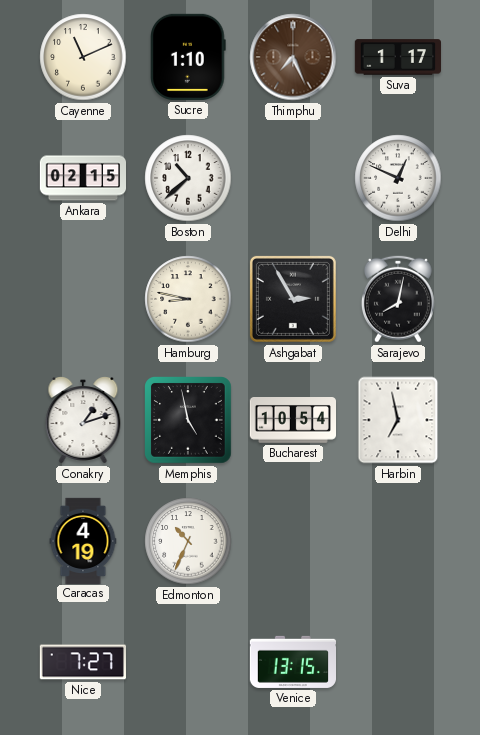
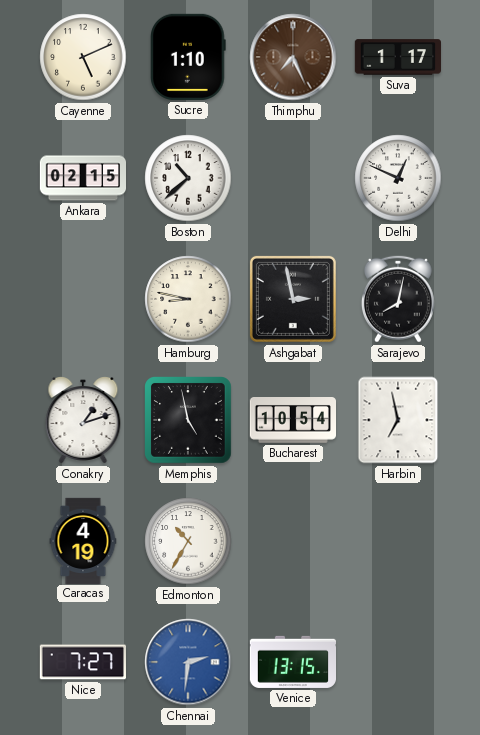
Cayenne: 11:11 -> 5:11 (83, 57)
Ashgabat: 2:55 -> 2:58 (293, 299)
Edmonton: 10:34 -> 10:35 (188, 541)
Chennai: none -> 2:31 (188, 662)
